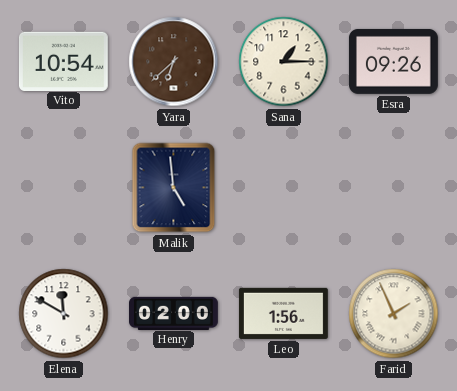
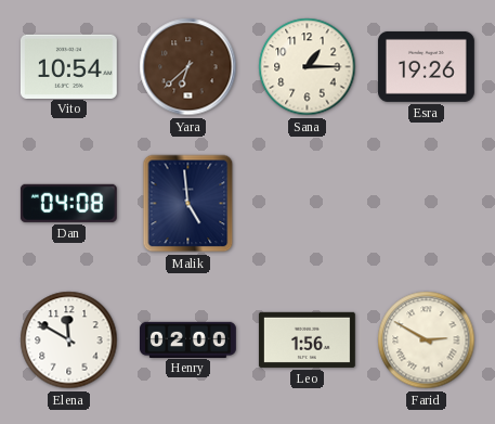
Esra: 09:26 -> 19:26 (426, 66)
Dan: none -> 04:08 (68, 203)
Farid: 1:56 -> 2:50 (427, 341)
